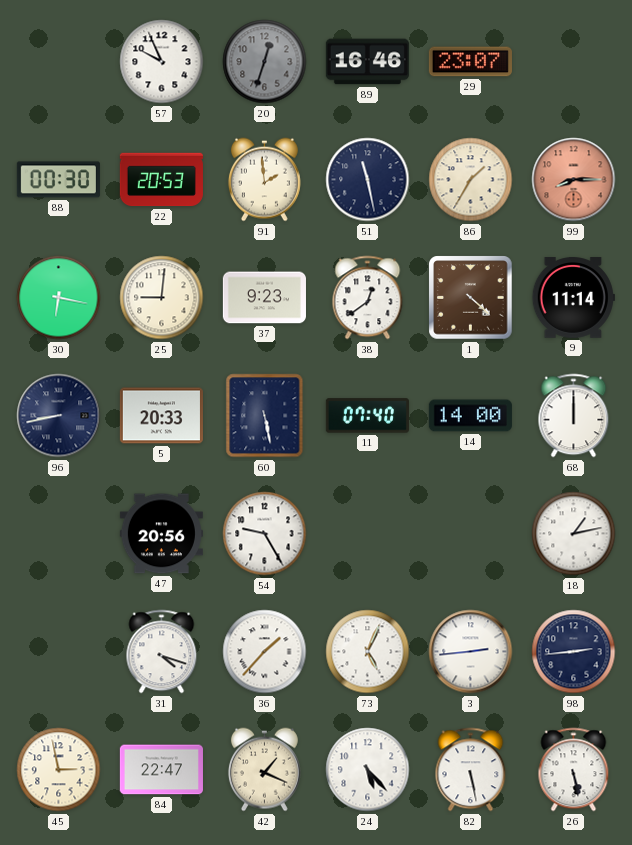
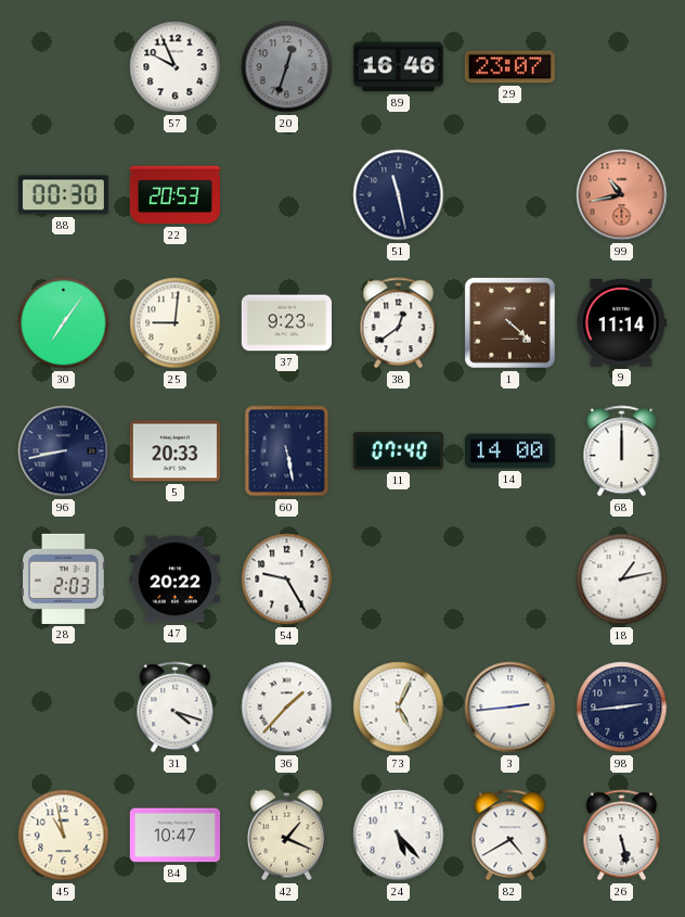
91: 1:59 -> none (264, 180)
86: 1:35 -> none (471, 180)
99: 8:15 -> 10:43 (622, 195)
30: 6:17 -> 7:06 (64, 323)
28: none -> 2:03 (64, 578)
47: 20:56 -> 20:22 (175, 580)
45: 2:58 -> 10:58 (64, 836)
84: 22:47 -> 10:47 (175, 836)
82: 5:28 -> 4:40 (510, 836)
